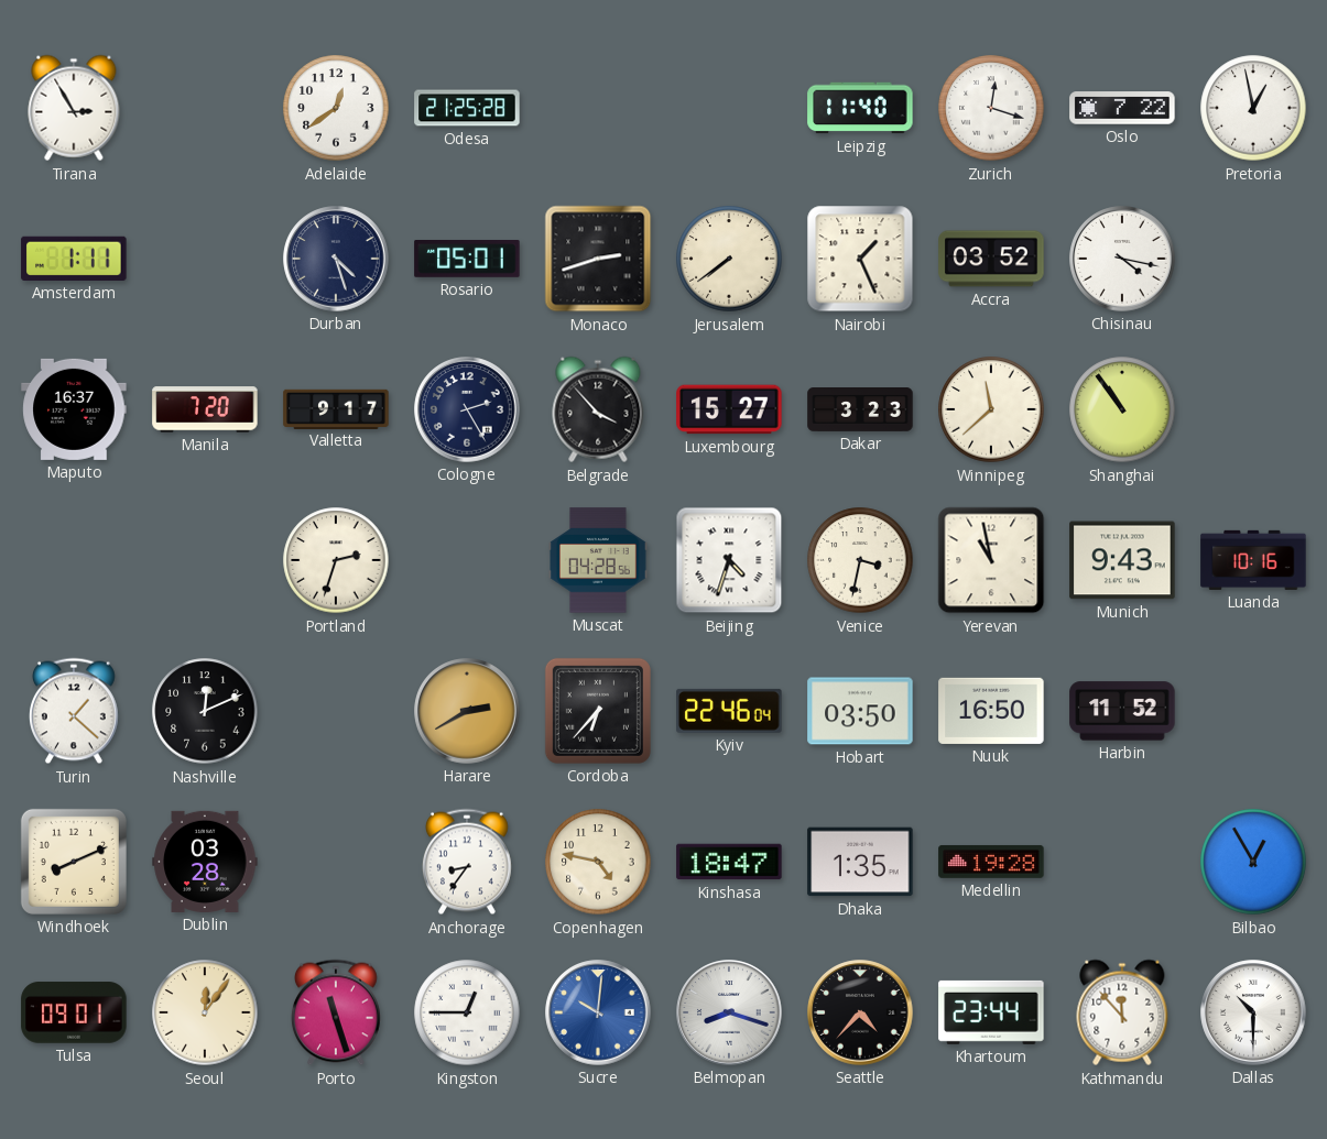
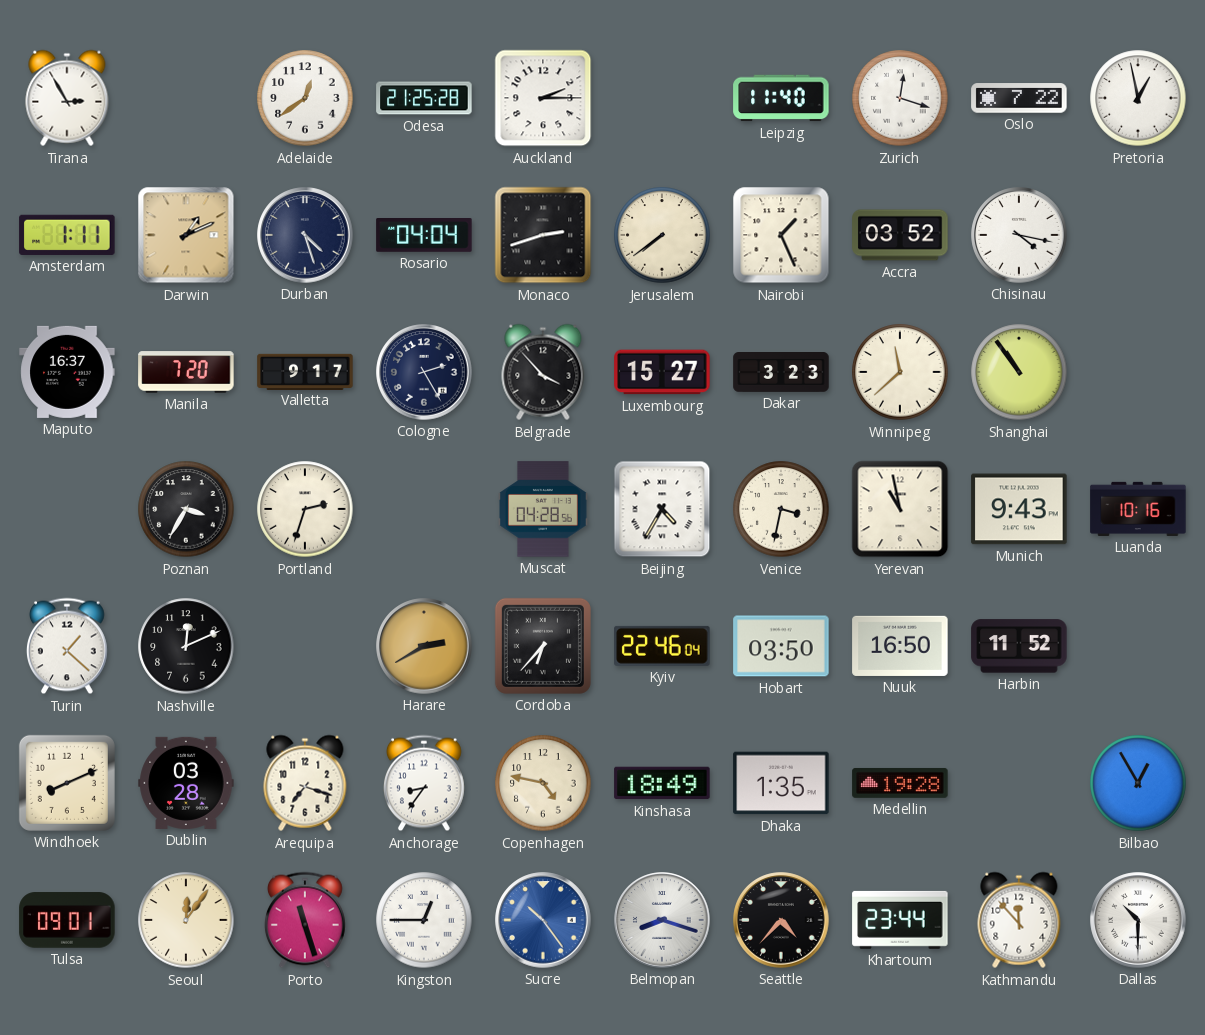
Auckland: none -> 2:15 (543, 98)
Darwin: none -> 1:11 (186, 235)
Rosario: 05:01 -> 04:04 (424, 236)
Poznan: none -> 3:35 (186, 509)
Beijing: 4:33 -> 4:35 (662, 509)
Arequipa: none -> 7:18 (305, 783)
Kinshasa: 18:47 -> 18:49 (662, 783)
Sucre: 10:01 -> 10:24 (543, 920)
